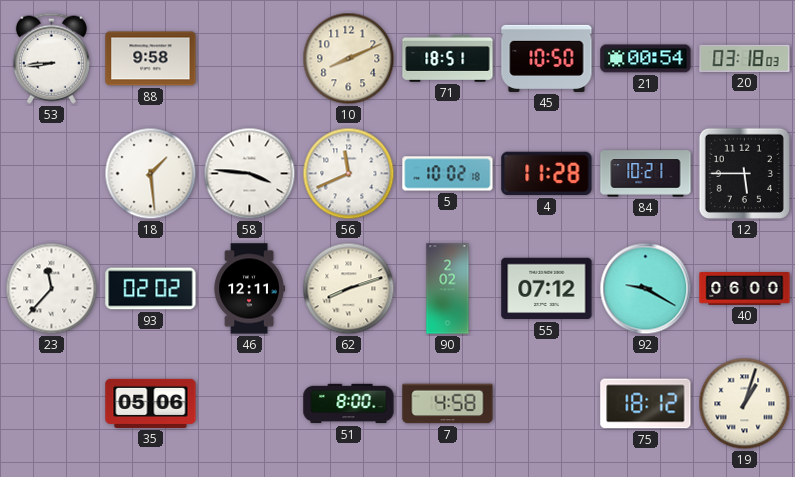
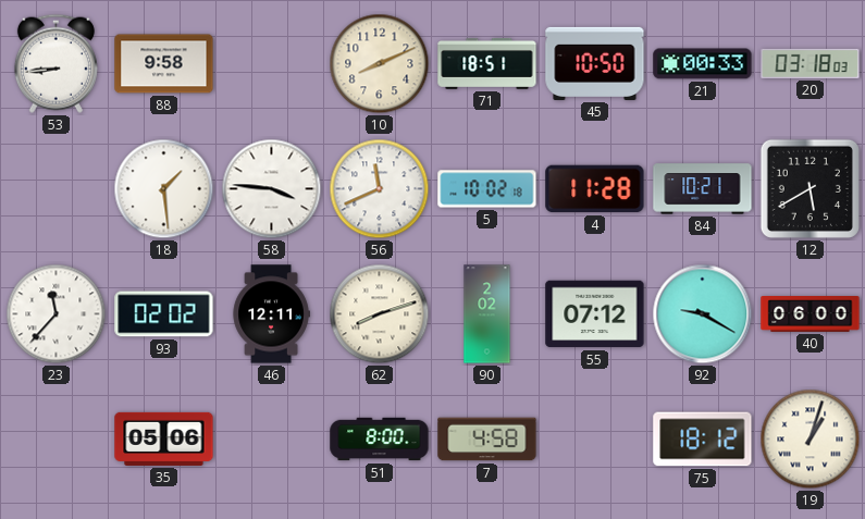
21: 00:54 -> 00:33 (703, 64)
12: 5:45 -> 5:40 (810, 188)
